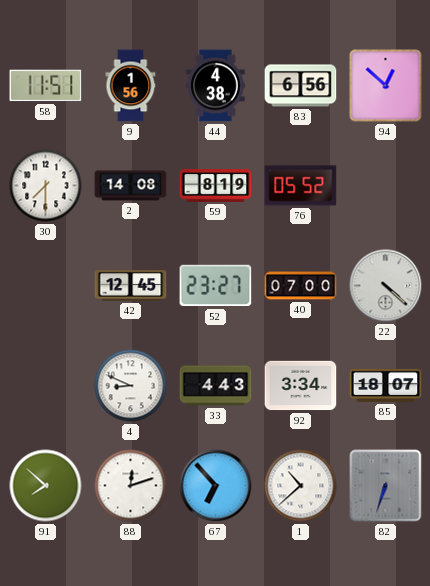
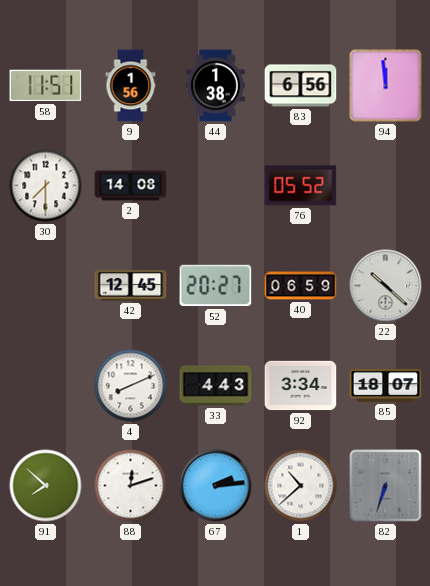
44: 4:38 -> 1:38 (216, 86)
94: 12:52 -> 11:59 (386, 86)
59: 8:19 -> none (216, 186)
52: 23:27 -> 20:27 (216, 286)
40: 07:00 -> 06:59 (301, 286)
22: 4:22 -> 10:22 (386, 286)
4: 8:49 -> 8:11 (131, 386)
67: 6:53 -> 2:14 (216, 486)
